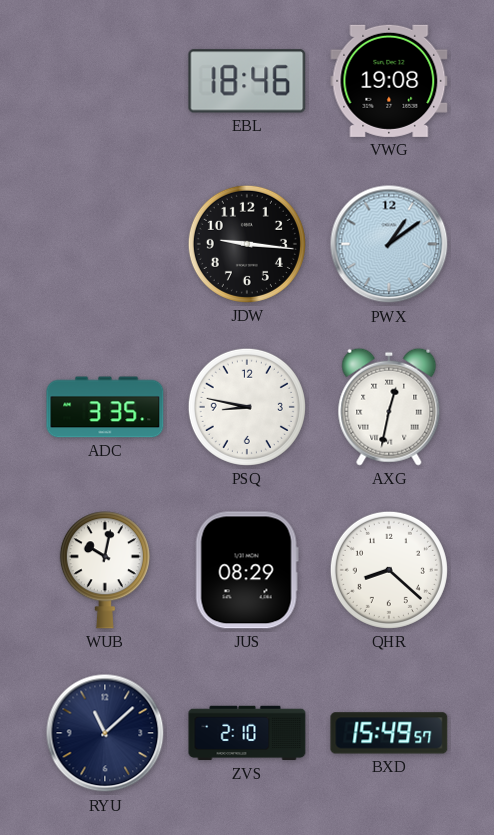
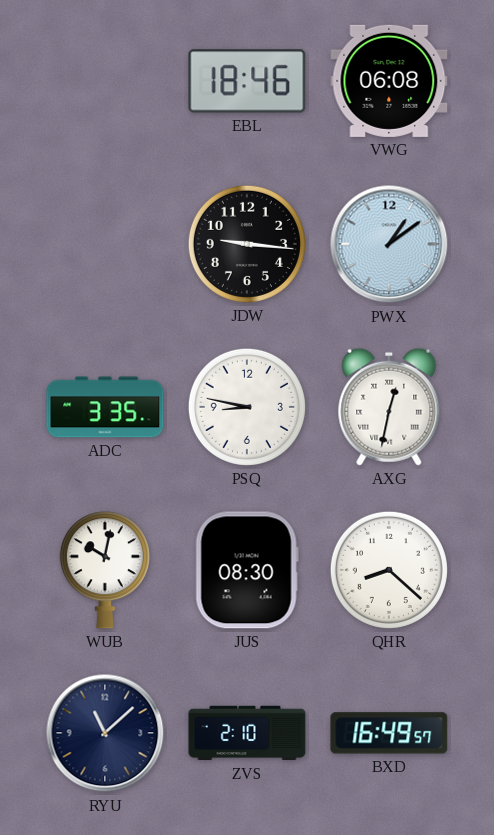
VWG: 19:08 -> 06:08 (389, 81)
JUS: 08:29 -> 08:30 (247, 570)
BXD: 15:49 -> 16:49 (389, 733)
